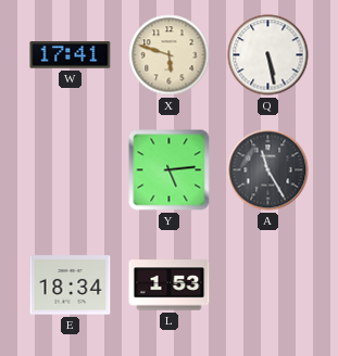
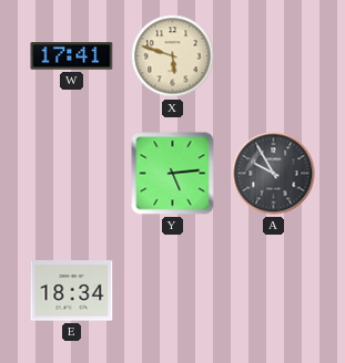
Q: 5:28 -> none (268, 55)
A: 11:25 -> 9:55 (274, 174)
L: 1:53 -> none (170, 285)
